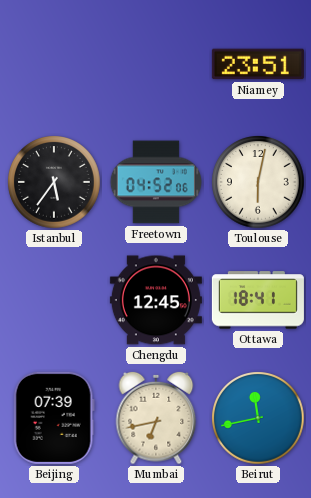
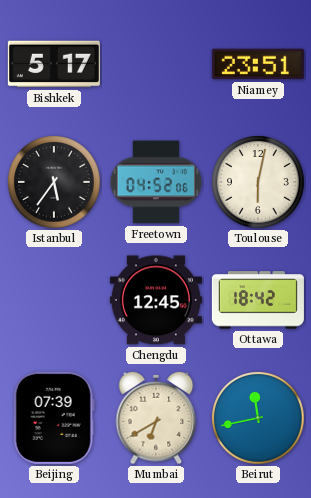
Bishkek: none -> 5:17 (54, 64)
Ottawa: 18:41 -> 18:42 (258, 300)
Mumbai: 6:43 -> 6:40 (156, 418)
